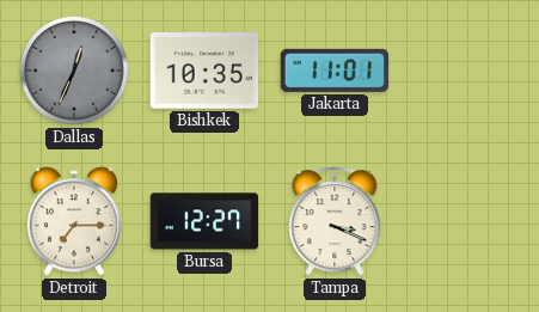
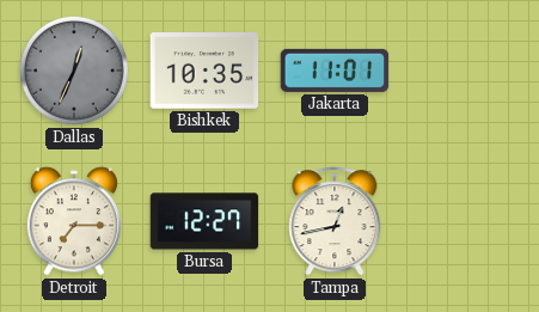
Tampa: 3:19 -> 12:43 (335, 221)
